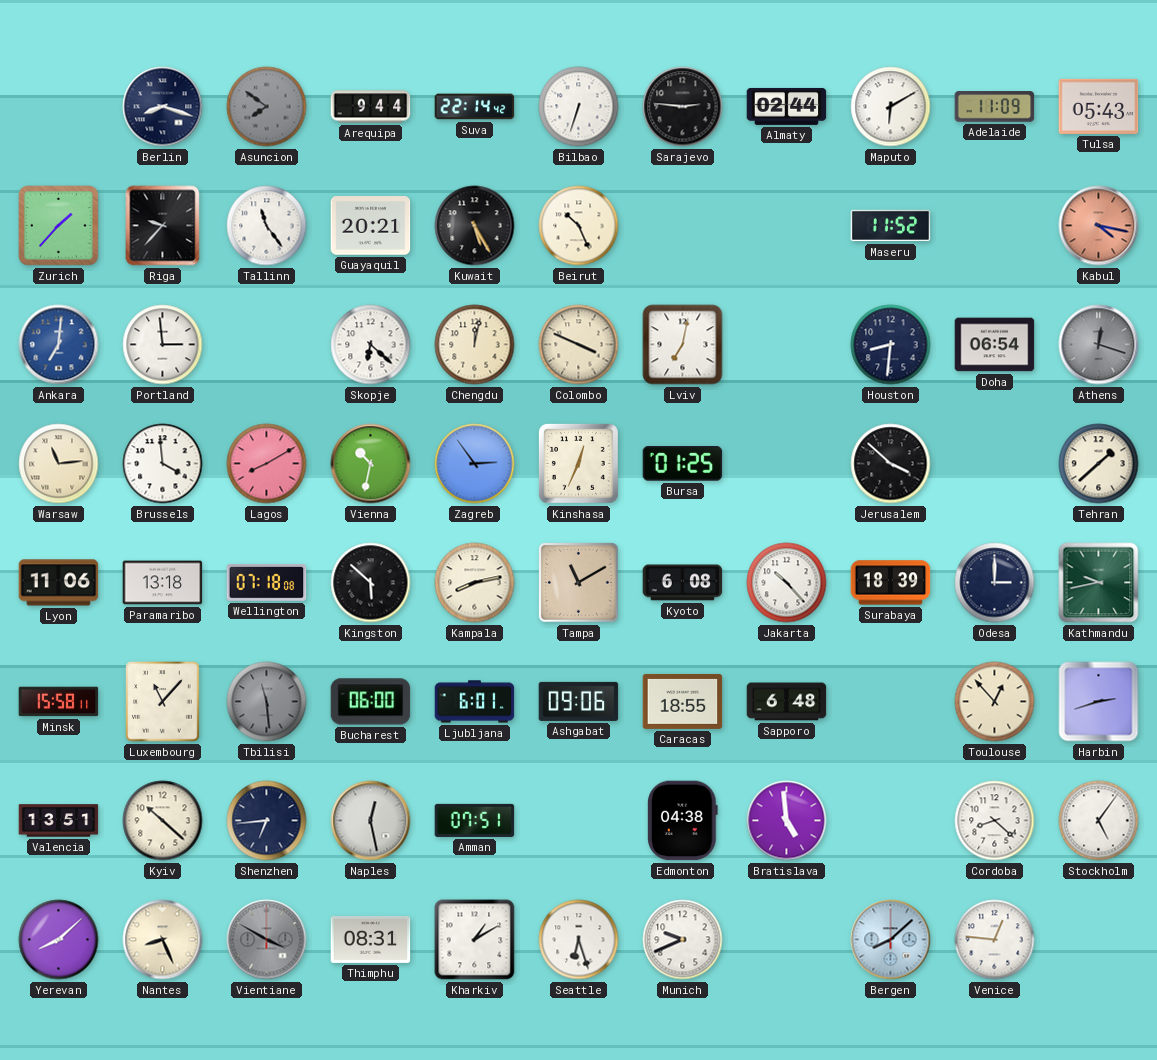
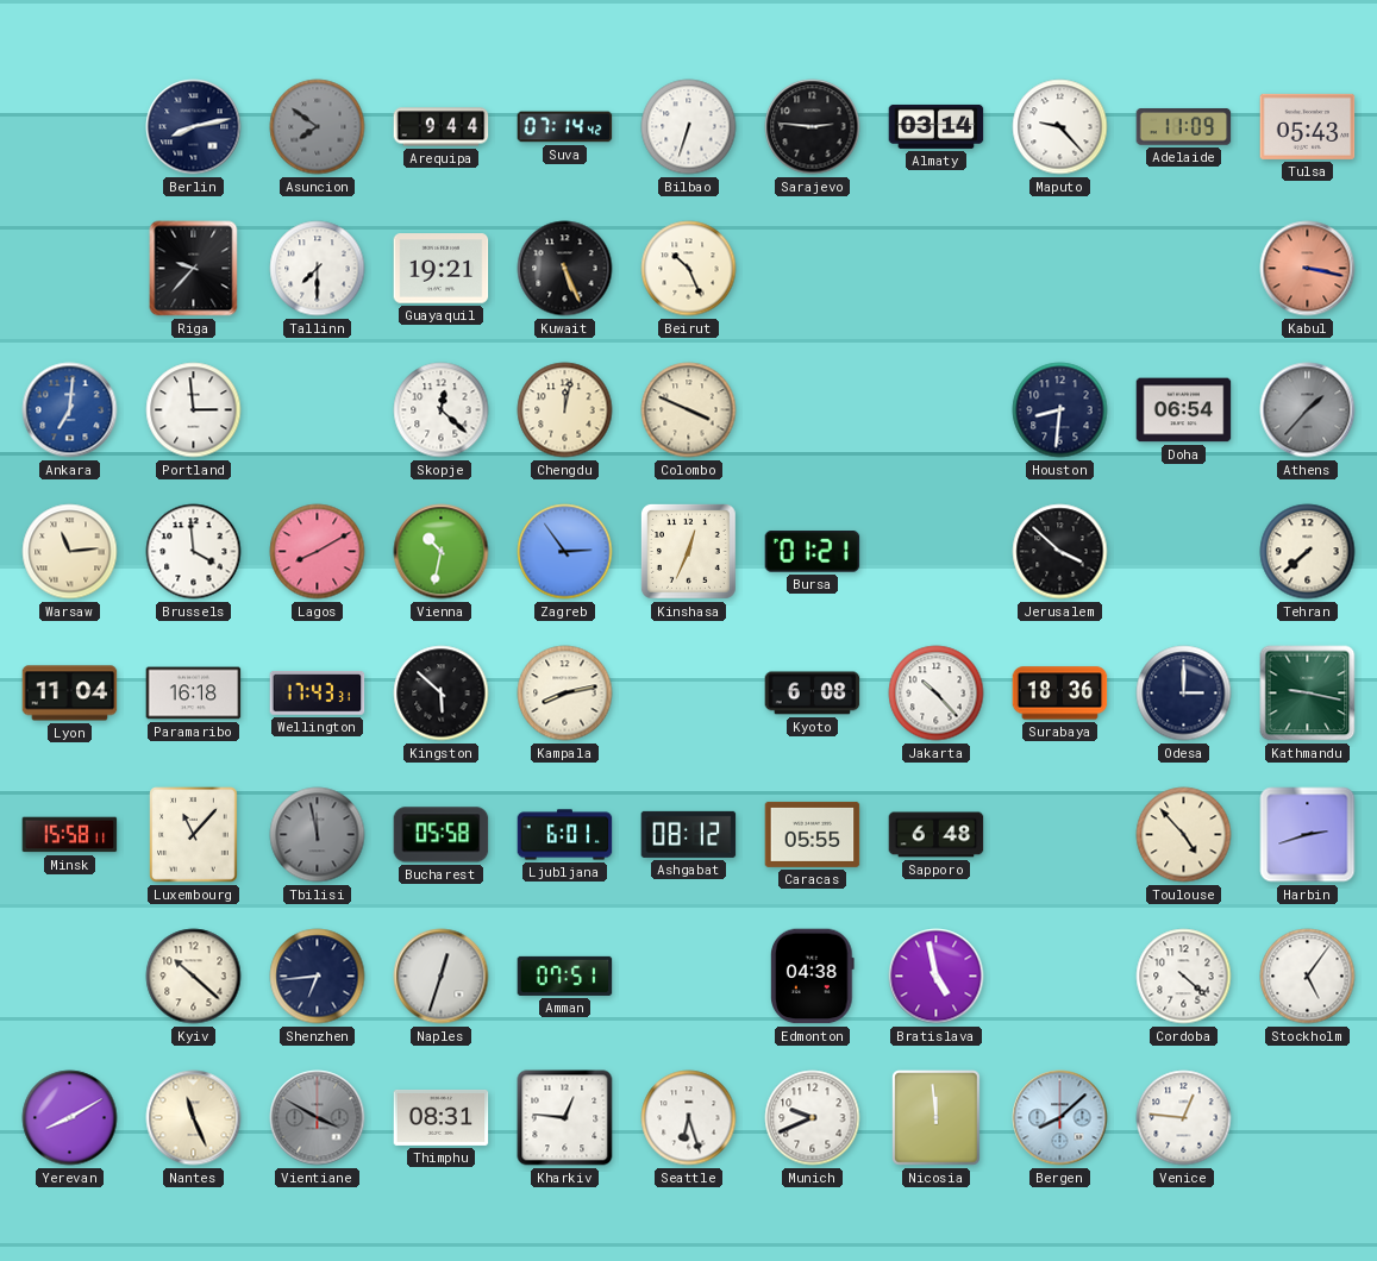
Berlin: 8:18 -> 8:13 (194, 127)
Suva: 22:14 -> 07:14 (565, 127)
Almaty: 02:44 -> 03:14 (937, 126)
Maputo: 6:10 -> 9:23 (1060, 127)
Zurich: 1:37 -> none (58, 225)
Tallinn: 11:24 -> 7:30 (318, 269)
Guayaquil: 20:21 -> 19:21 (442, 269)
Kuwait: 5:25 -> 5:26 (565, 269)
Maseru: 11:52 -> none (891, 226)
Kabul: 4:17 -> 3:17 (1308, 269)
Skopje: 6:22 -> 12:22 (442, 410)
Lviv: 7:02 -> none (683, 345)
Athens: 12:18 -> 1:37 (1308, 410)
Bursa: 01:25 -> 01:21 (813, 552)
Tehran: 1:38 -> 7:38 (1308, 552)
Lyon: 11:06 -> 11:04 (70, 694)
Paramaribo: 13:18 -> 16:18 (194, 694)
Wellington: 07:18 -> 17:43 (318, 694)
Tampa: 11:10 -> none (579, 583)
Surabaya: 18:39 -> 18:36 (1060, 694)
Kathmandu: 9:43 -> 9:17 (1308, 694)
Tbilisi: 11:29 -> 11:58 (318, 835)
Bucharest: 06:00 -> 05:58 (442, 835)
Ashgabat: 09:06 -> 08:12 (689, 834)
Caracas: 18:55 -> 05:55 (813, 834)
Toulouse: 12:53 -> 4:53 (1184, 835)
Valencia: 13:51 -> none (59, 821)
Naples: 12:28 -> 12:33 (442, 977)
Bratislava: 4:59 -> 4:58 (937, 977)
Cordoba: 8:22 -> 4:22 (1184, 977)
Yerevan: 8:08 -> 8:10 (70, 1118)
Nantes: 8:26 -> 11:26 (194, 1118)
Kharkiv: 1:10 -> 12:46 (565, 1118)
Nicosia: none -> 11:59 (937, 1118)
